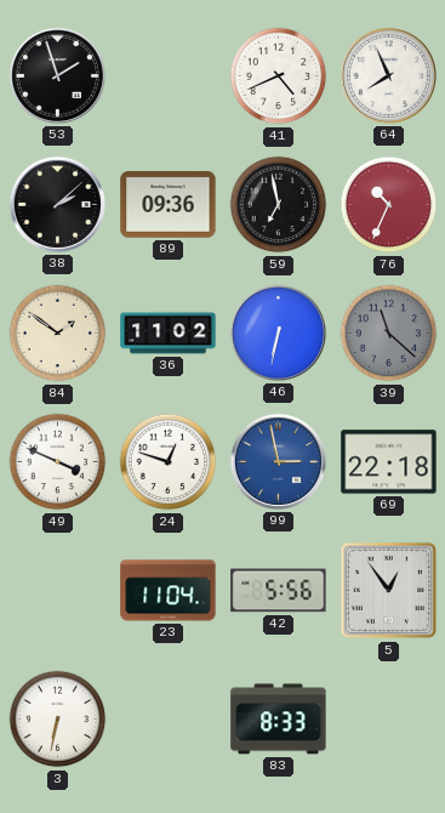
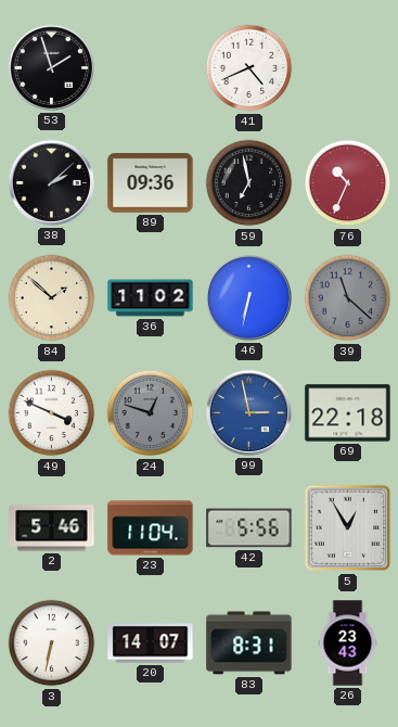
64: 7:56 -> none (388, 75)
84: 1:51 -> 1:52 (52, 298)
24 dial: white -> grey (151, 413)
2: none -> 5:46 (52, 528)
5: 12:54 -> 12:55 (348, 528)
20: none -> 14:07 (151, 643)
83: 8:33 -> 8:31 (249, 643)
26: none -> 23:43 (348, 643)
